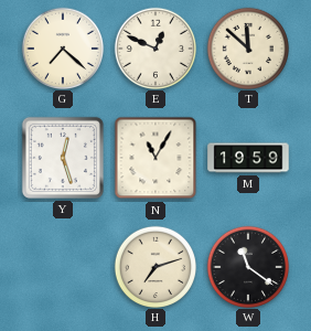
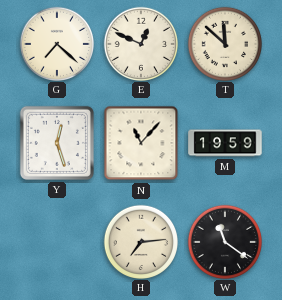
N: 11:05 -> 11:07 (141, 143)
H: 7:12 -> 7:14 (140, 241)
